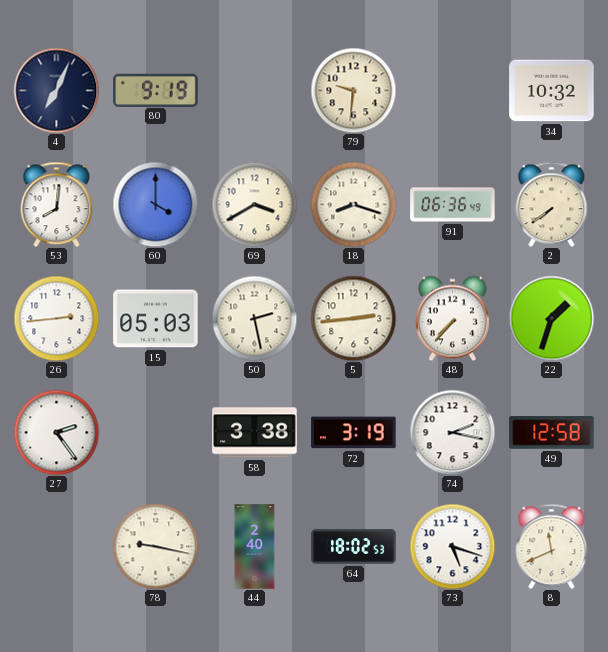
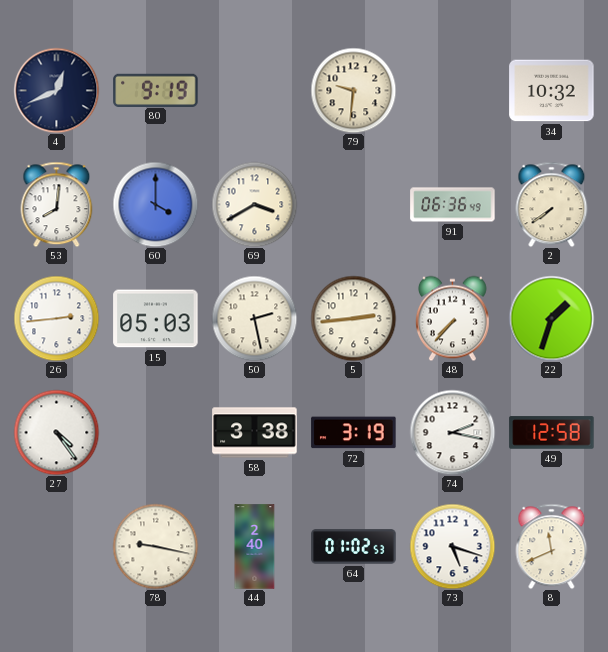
4: 7:04 -> 12:41 (56, 90)
18: 8:18 -> none (353, 204)
27: 2:24 -> 4:24 (56, 432)
64: 18:02 -> 01:02 (354, 547)
